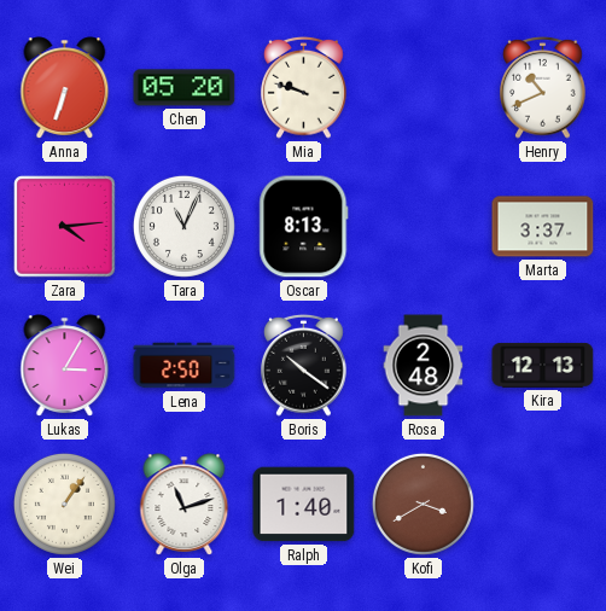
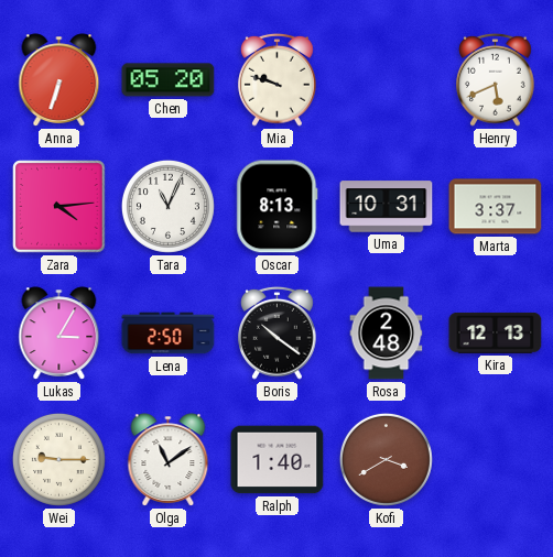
Henry: 10:41 -> 5:41 (496, 79)
Uma: none -> 10:31 (387, 207)
Wei: 1:06 -> 9:15 (58, 459)
Olga: 11:12 -> 11:09 (169, 460)
